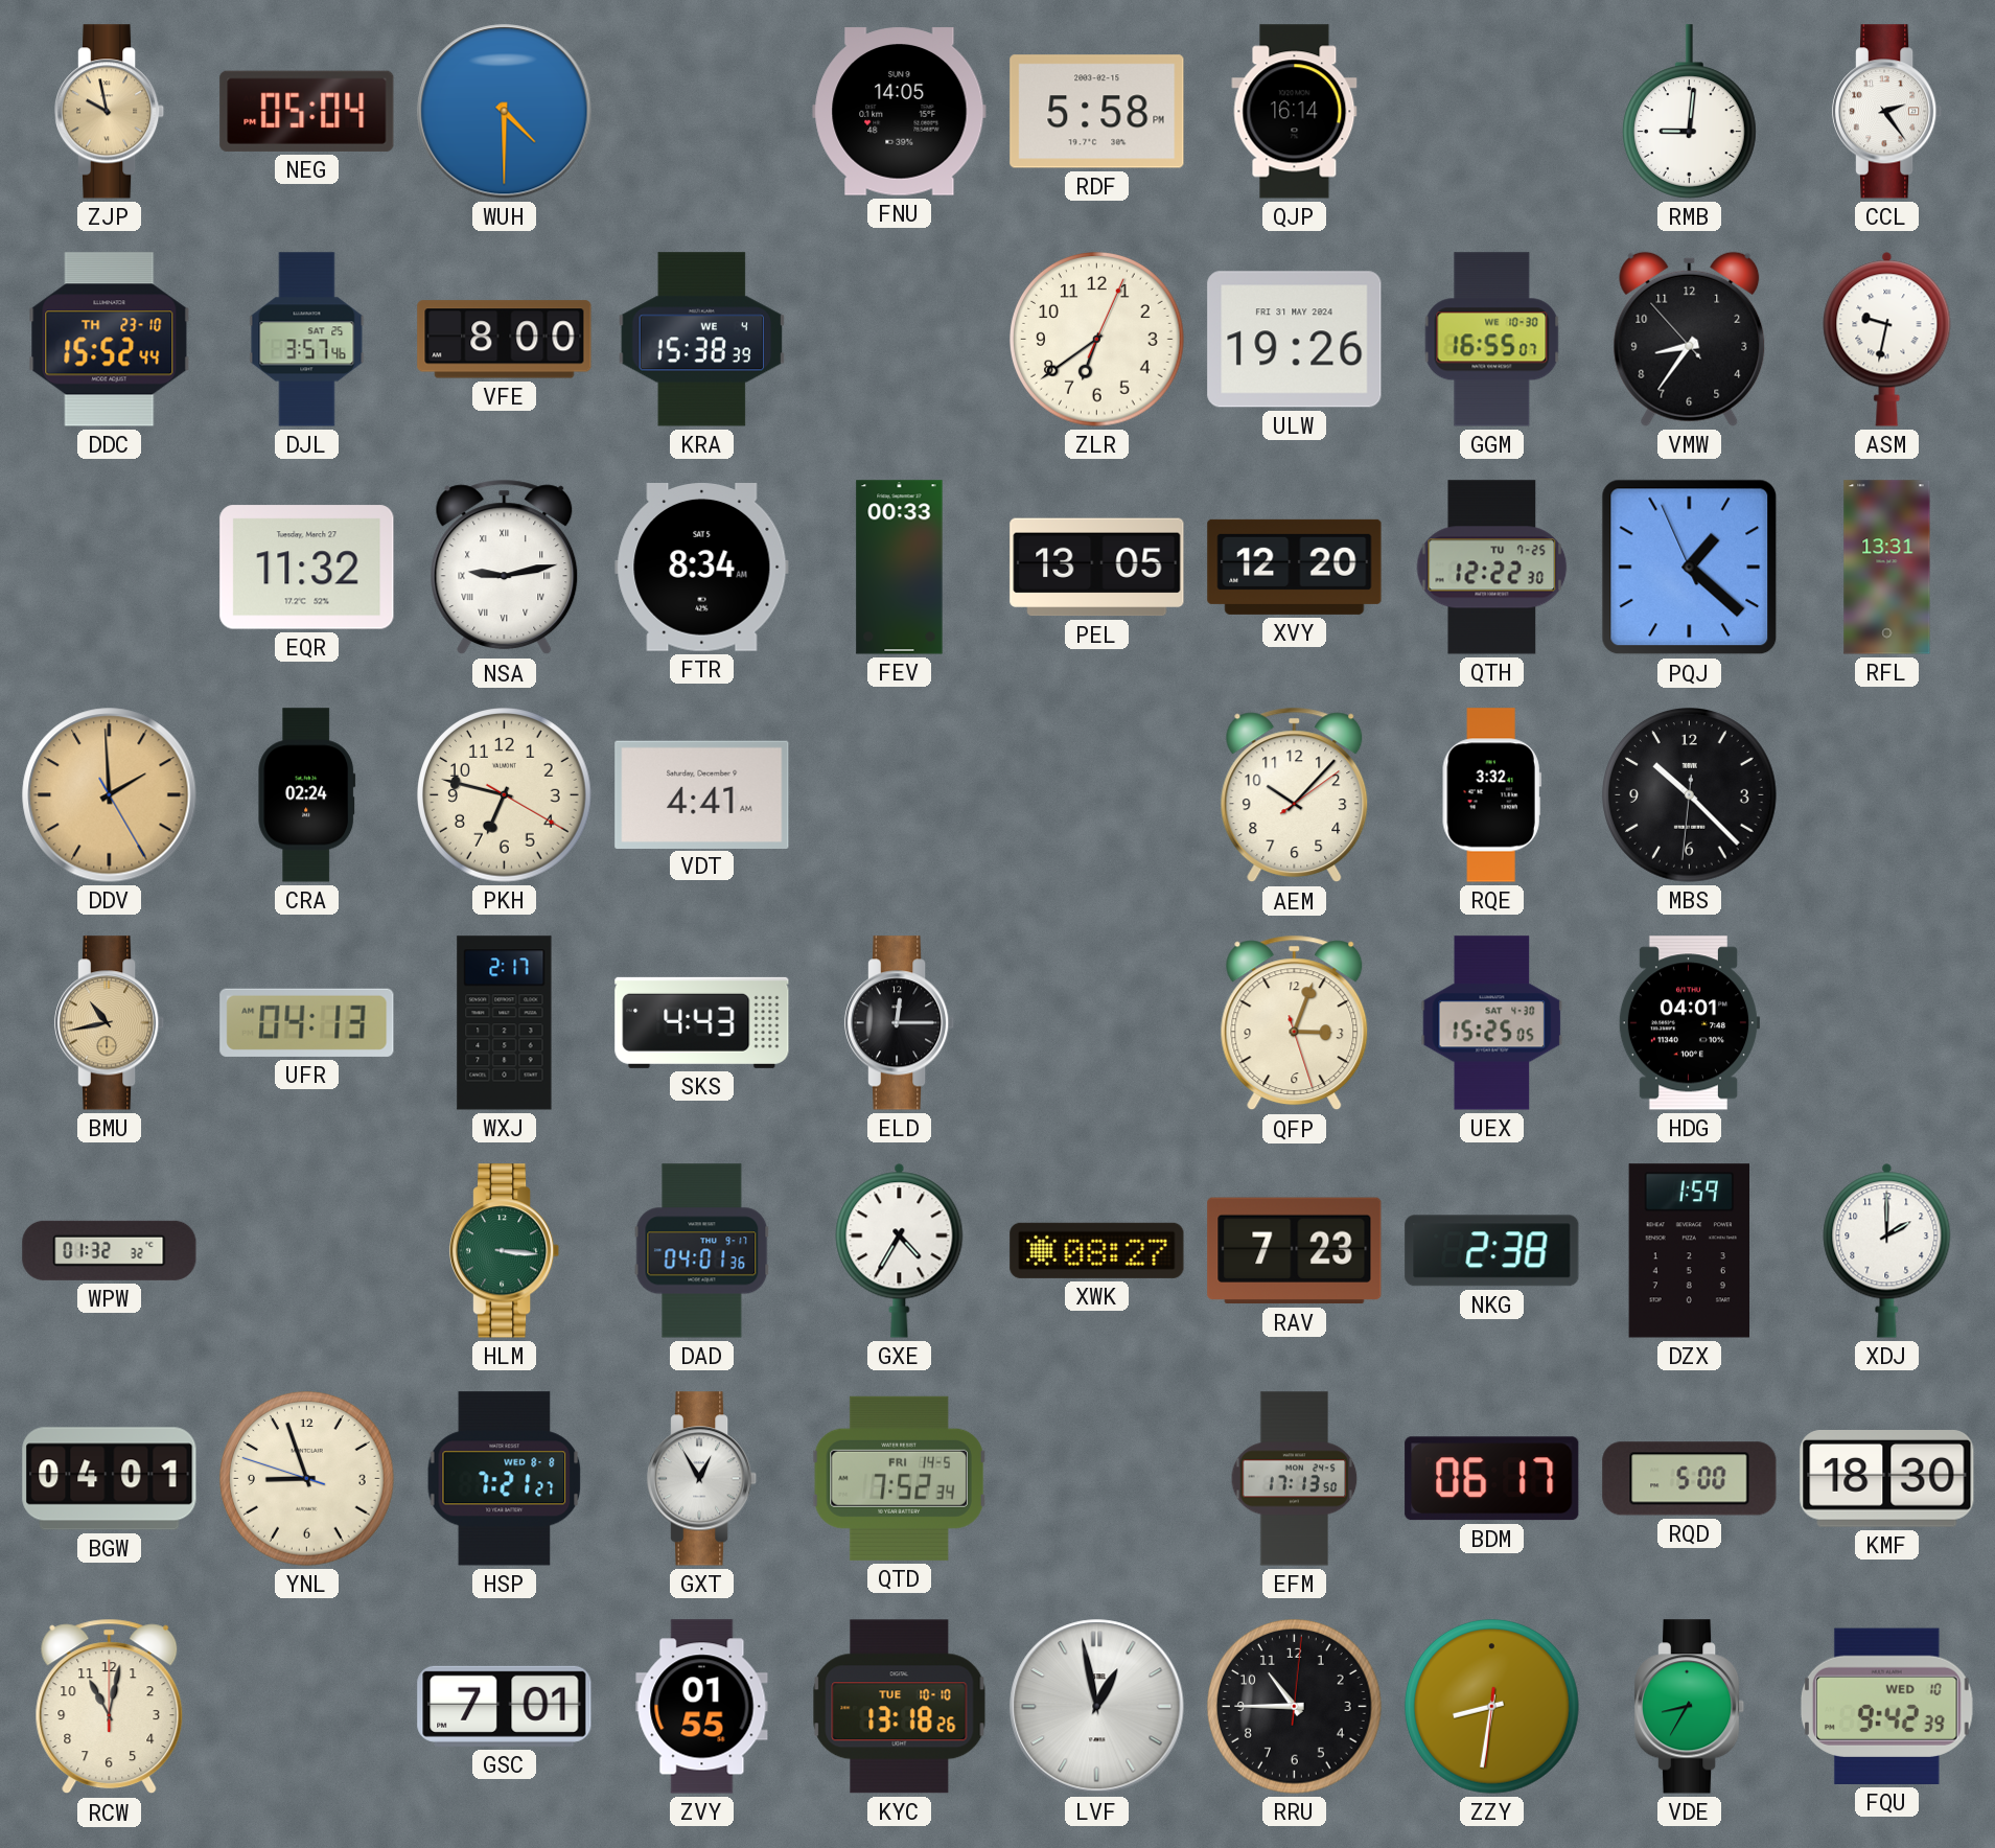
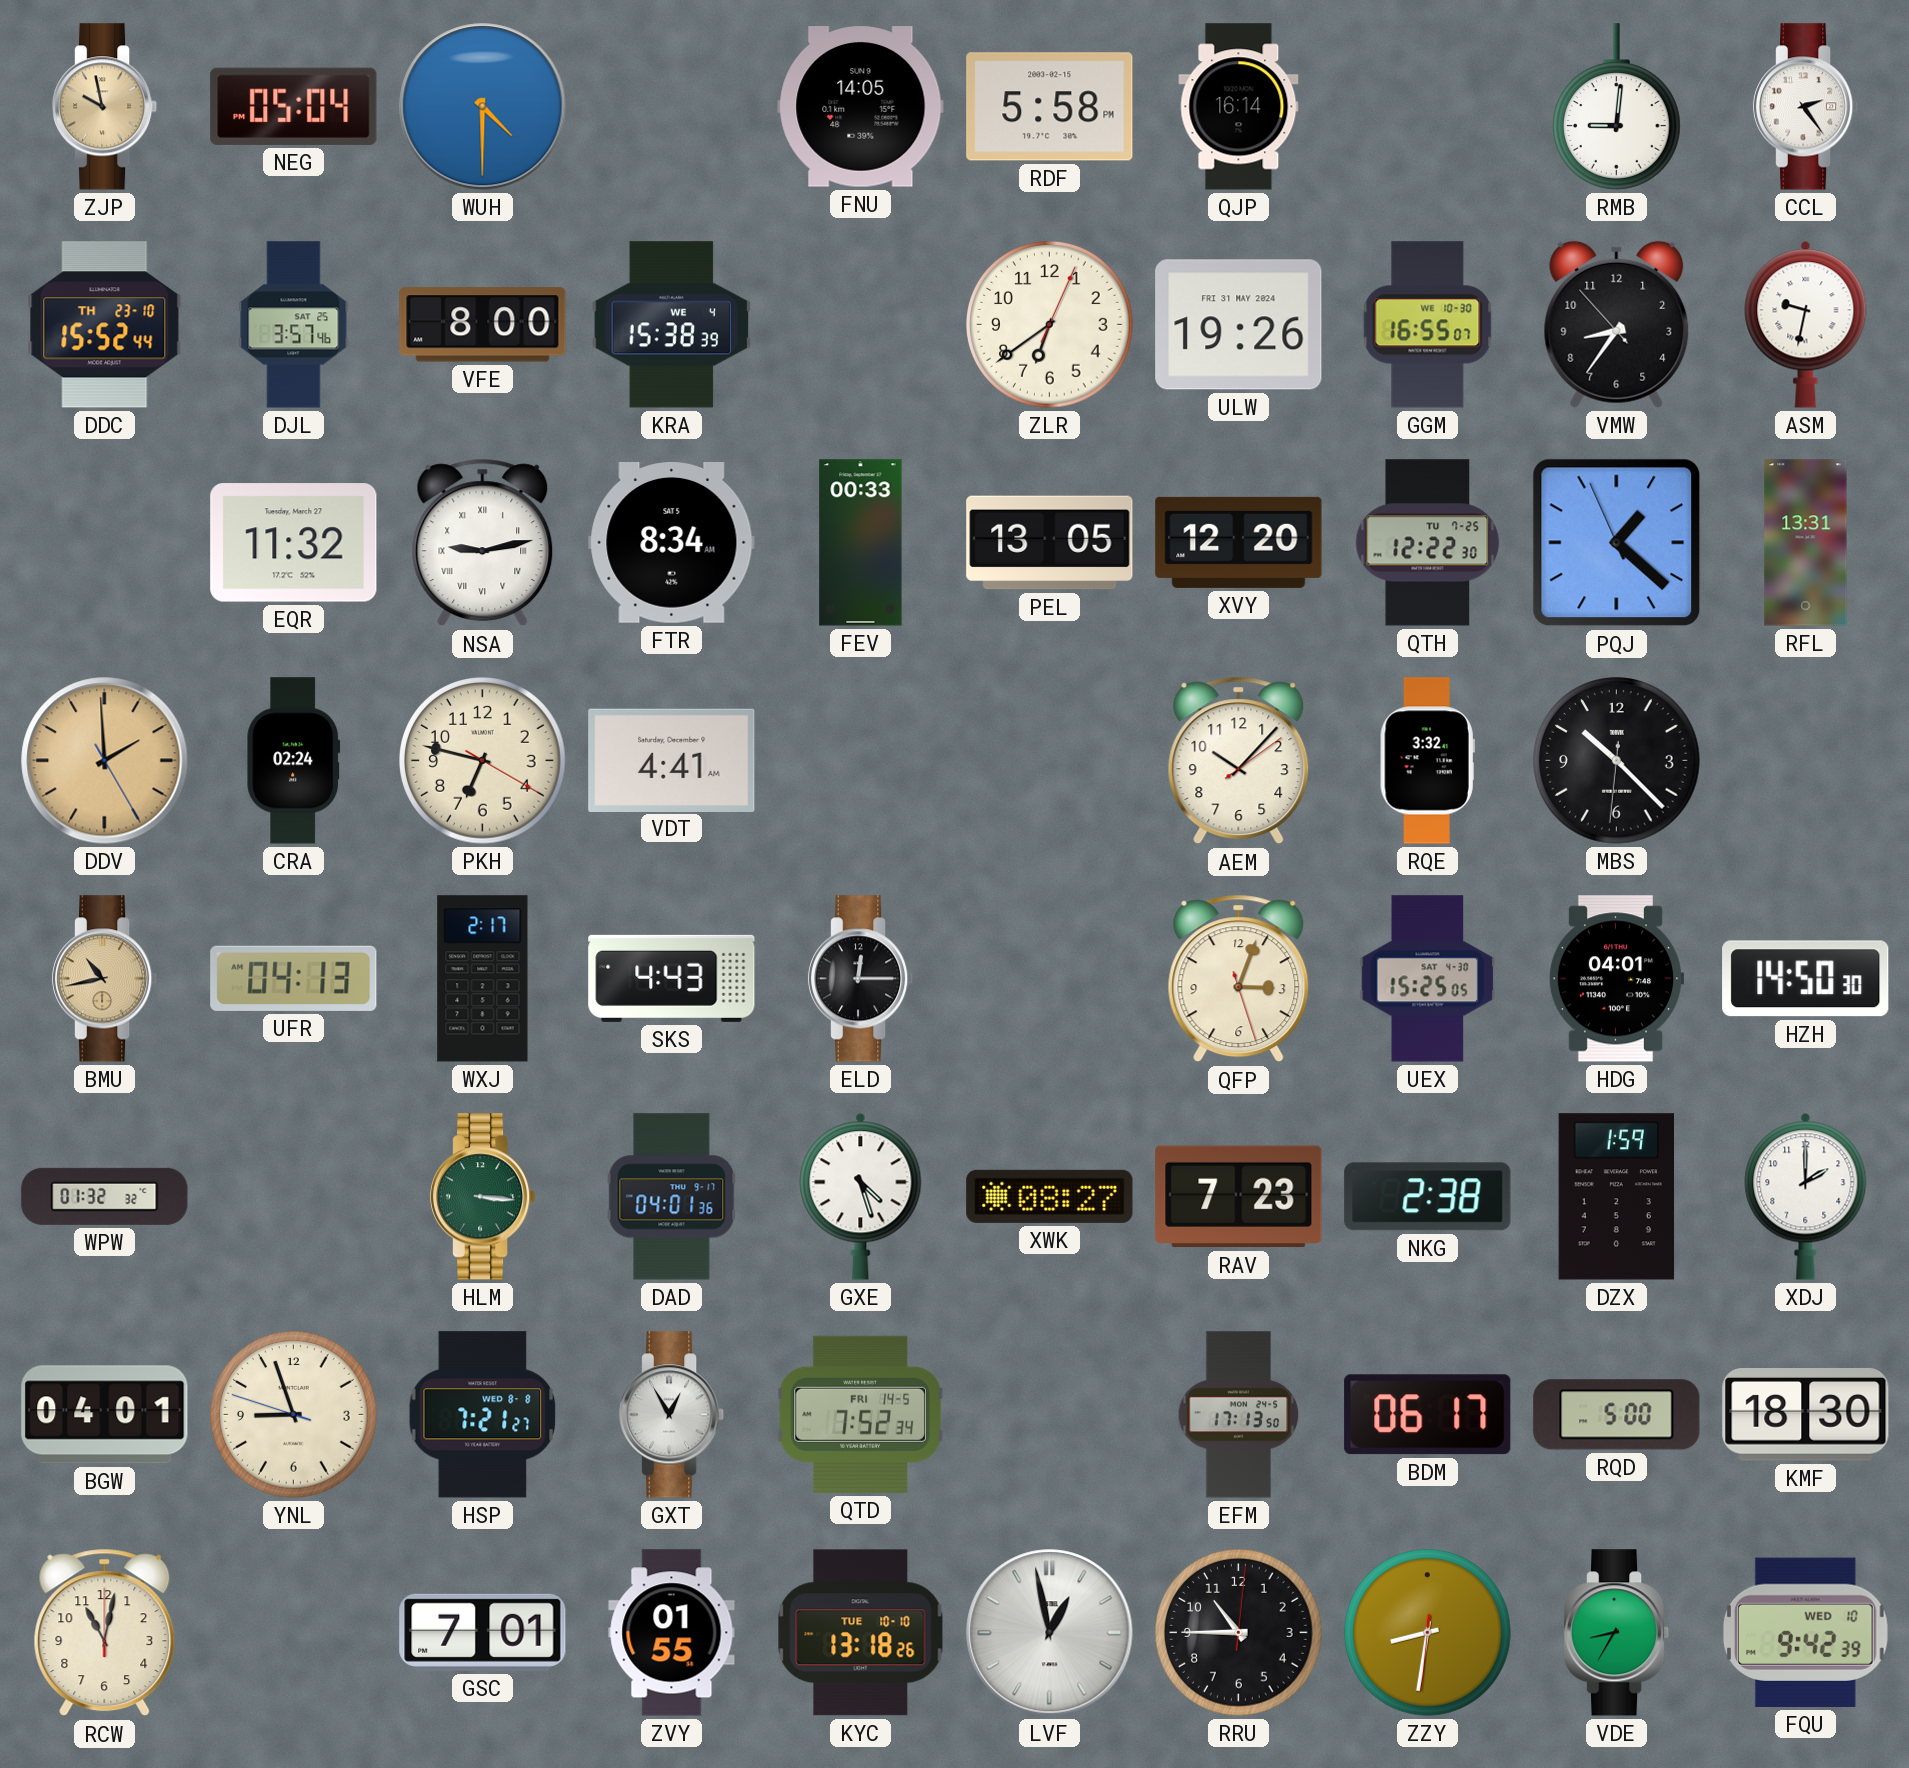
HZH: none -> 14:50 (1806, 979)
GXE: 4:35 -> 4:27 (861, 1196)
